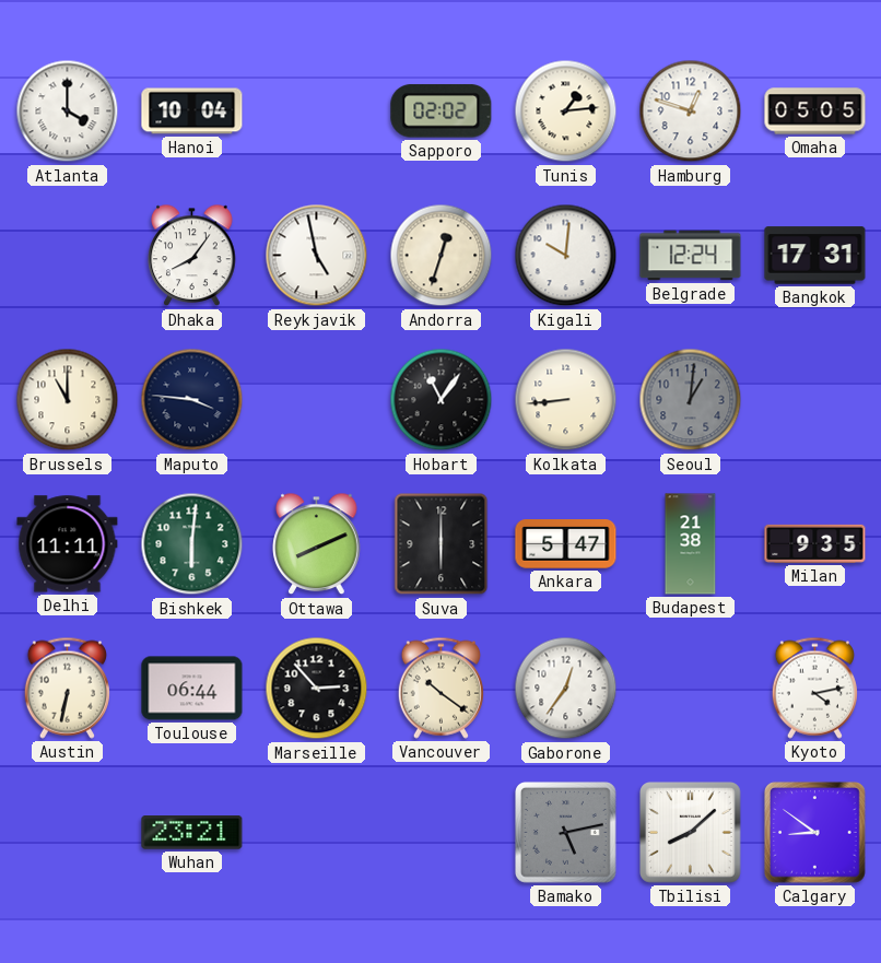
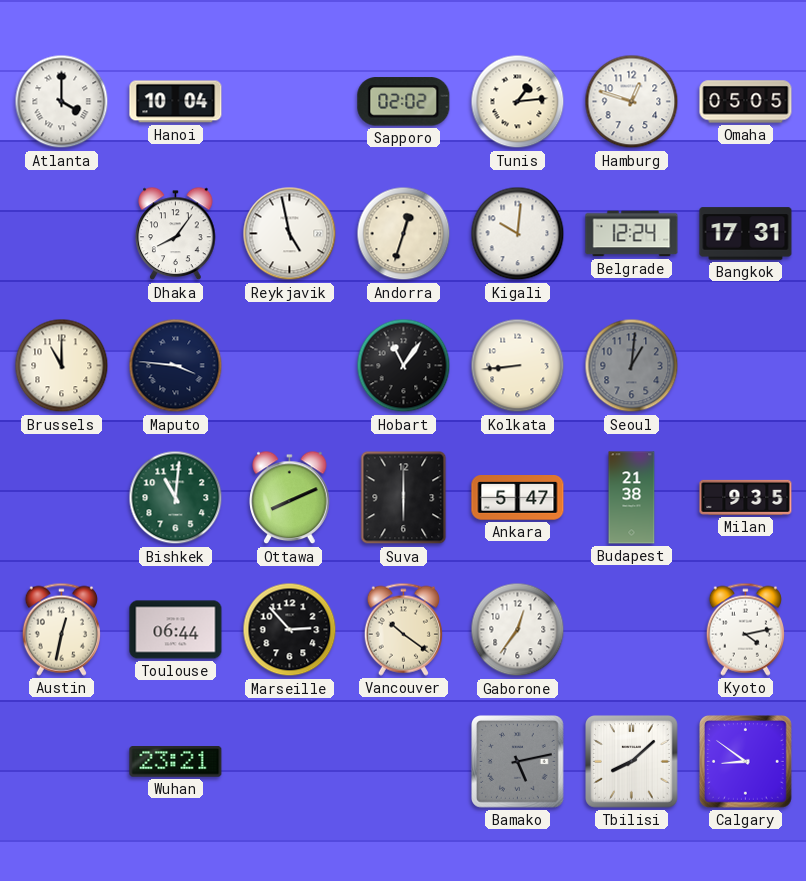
Delhi: 11:11 -> none (68, 544)
Bishkek: 6:01 -> 11:01 (176, 498)
Austin: 6:32 -> 12:32 (61, 629)
